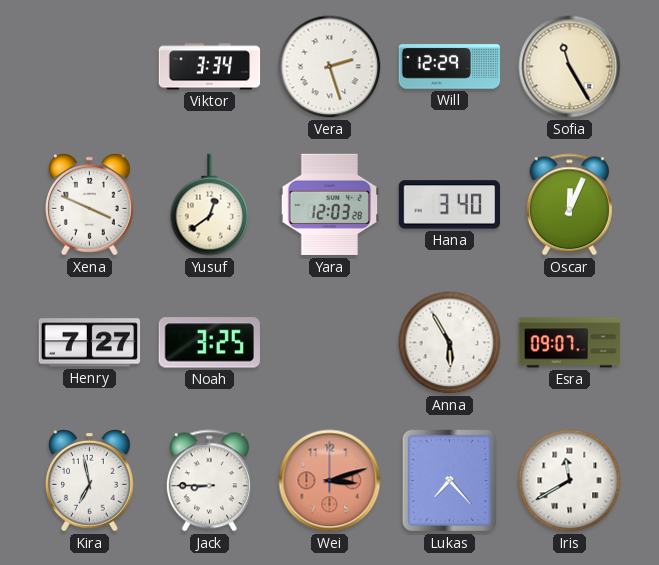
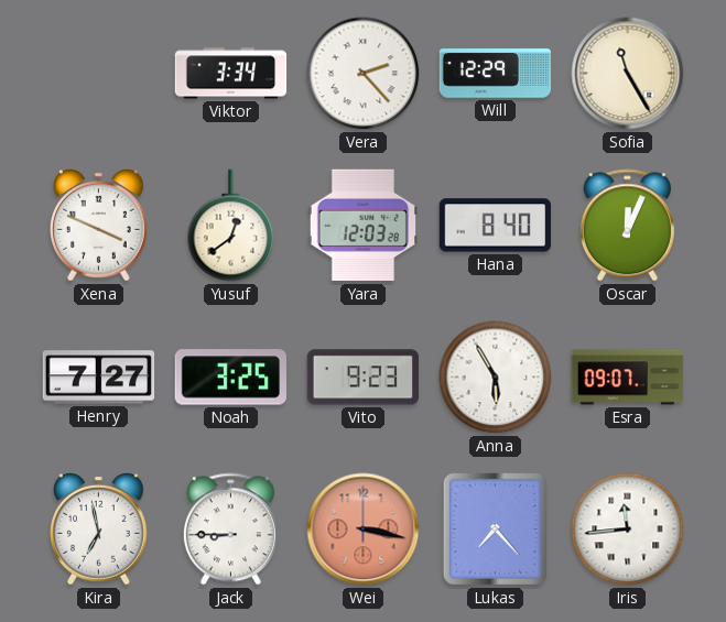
Vera: 2:27 -> 2:23 (364, 74)
Hana: 3:40 -> 8:40 (495, 226)
Vito: none -> 9:23 (364, 378)
Wei: 3:12 -> 3:17 (364, 530)
Iris: 11:40 -> 11:44 (628, 530)
